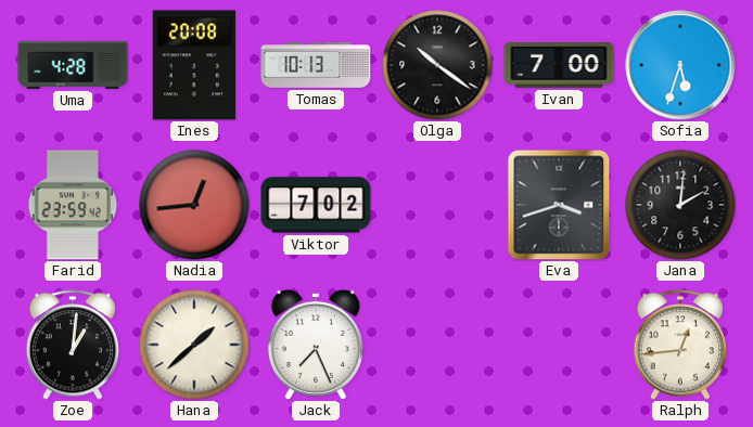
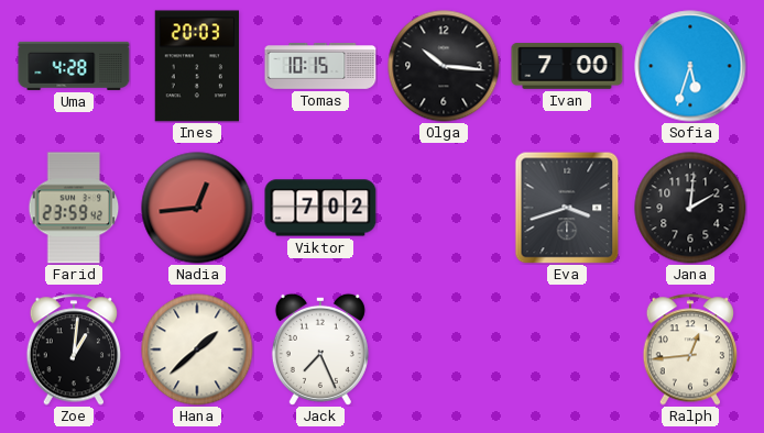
Ines: 20:08 -> 20:03 (196, 66)
Tomas: 10:13 -> 10:15 (320, 67)
Olga: 10:21 -> 10:16 (444, 66)
